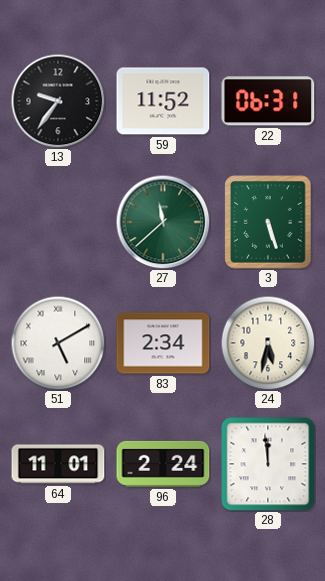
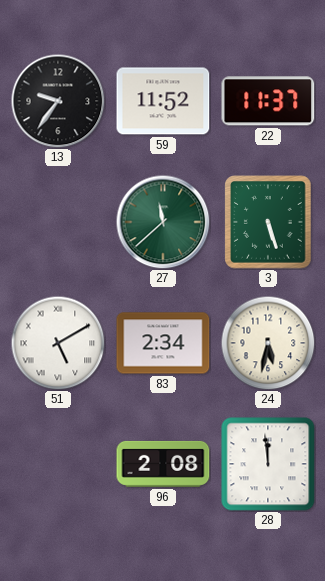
22: 06:31 -> 11:37 (268, 101)
64: 11:01 -> none (58, 464)
96: 2:24 -> 2:08 (163, 464)
